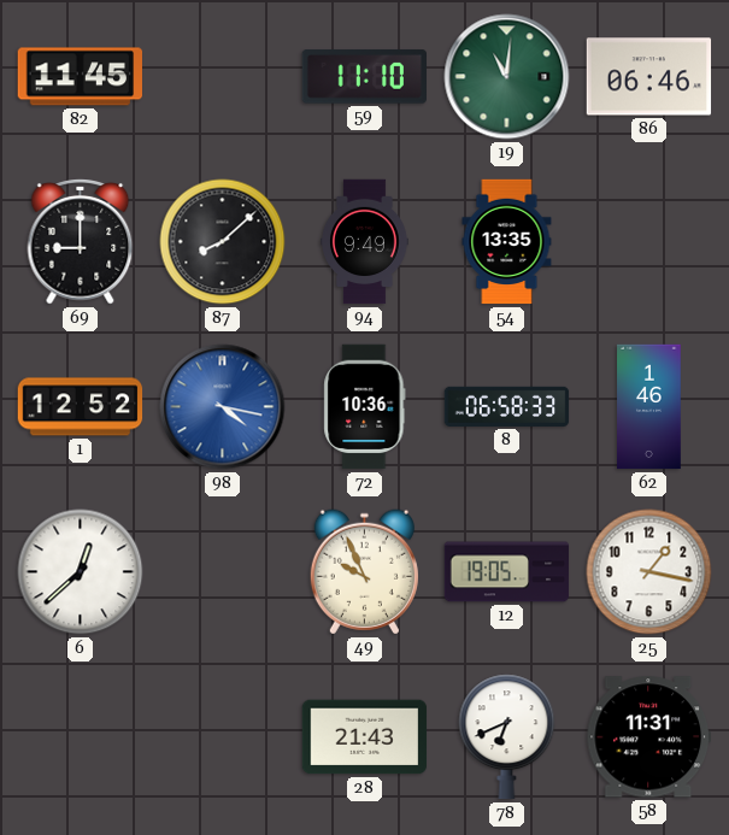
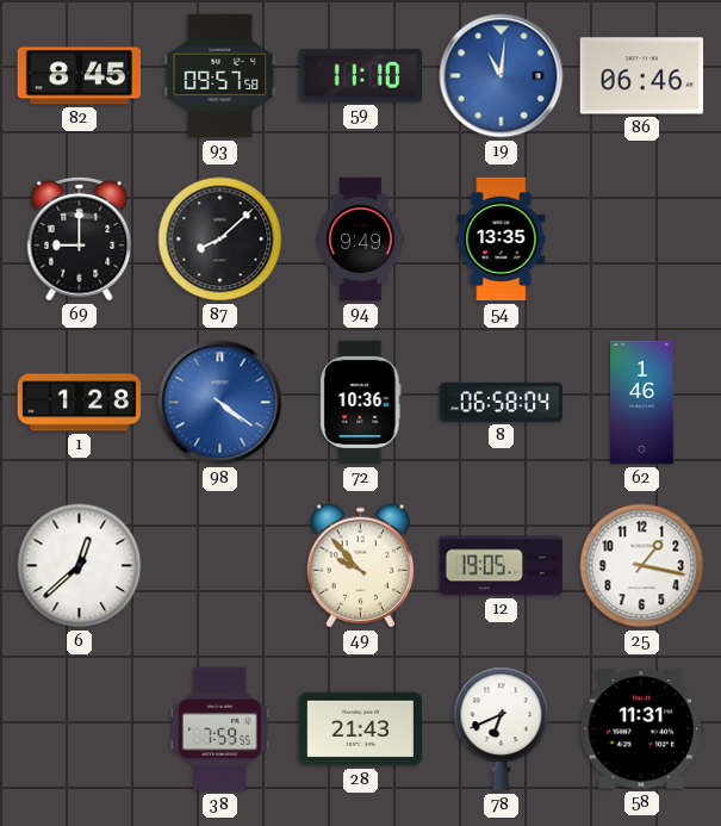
82: 11:45 -> 8:45 (80, 76)
93: none -> 09:57 (220, 76)
19 dial: green -> blue (502, 76)
1: 12:52 -> 1:28 (80, 403)
98: 4:17 -> 4:21 (220, 403)
8: 06:58:33 -> 06:58:04 (502, 402)
49: 9:56 -> 9:53 (360, 566)
38: none -> 7:59 (219, 729)
